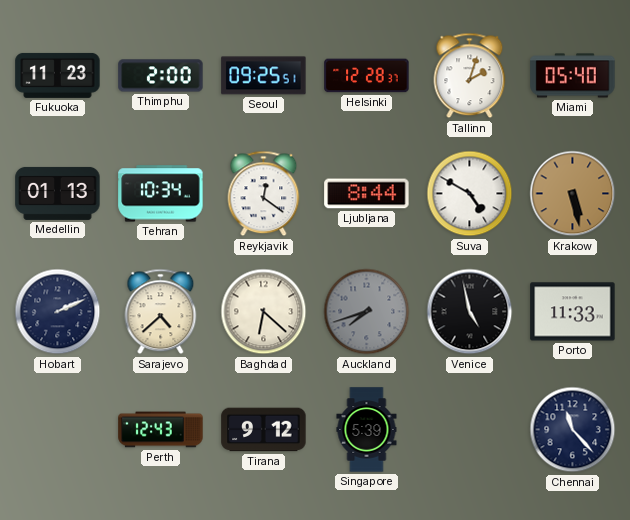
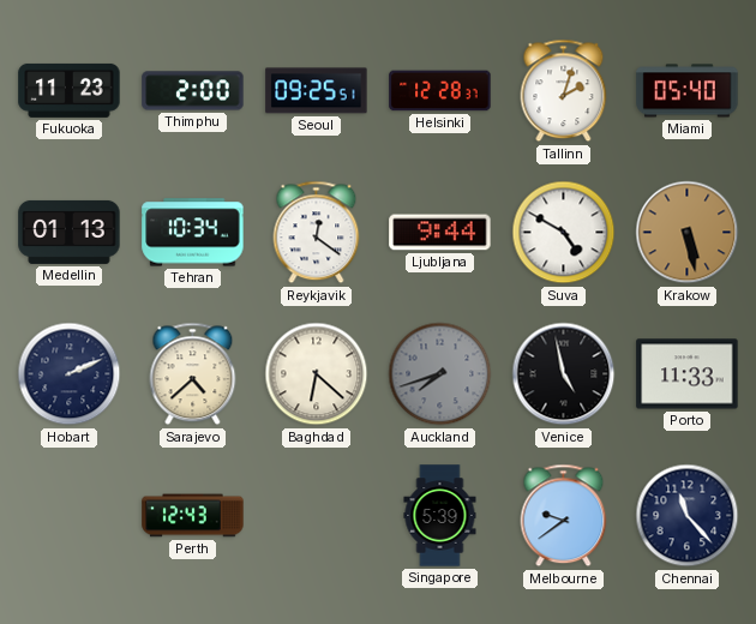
Ljubljana: 8:44 -> 9:44 (440, 233)
Tirana: 9:12 -> none (264, 430)
Melbourne: none -> 9:39 (564, 516)
